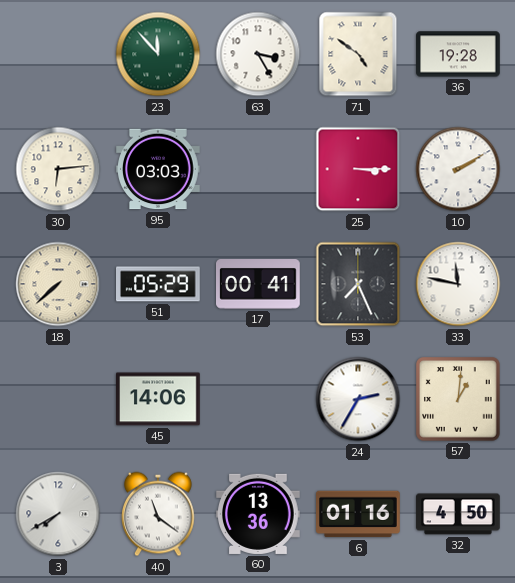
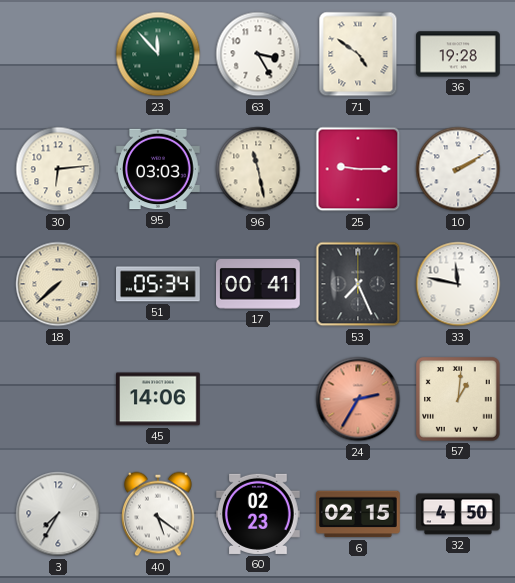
96: none -> 11:28 (258, 169)
25: 3:15 -> 9:15 (358, 169)
51: 05:29 -> 05:34 (159, 284)
24 dial: white -> salmon (358, 399)
3: 7:40 -> 7:35 (58, 514)
40: 11:21 -> 5:21 (159, 514)
60: 13:36 -> 02:23 (259, 514)
6: 01:16 -> 02:15 (358, 514)
